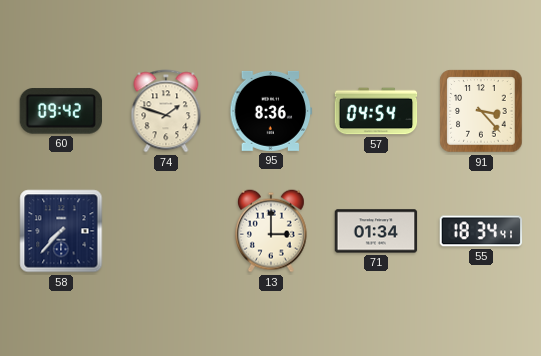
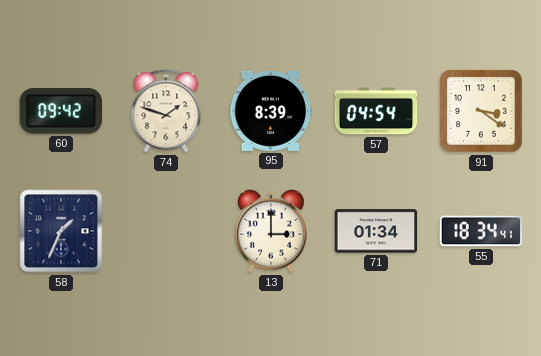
95: 8:36 -> 8:39 (271, 111)
91: 3:23 -> 3:21 (481, 111)
58: 7:37 -> 1:34 (61, 231)
